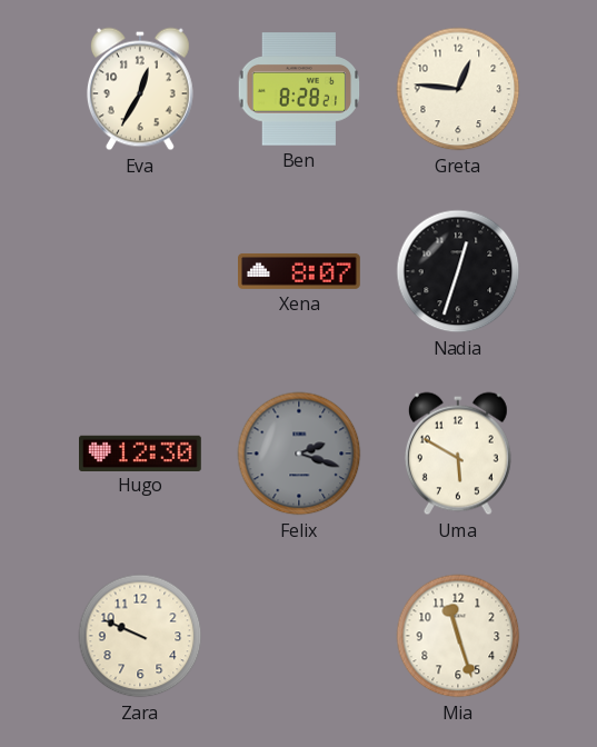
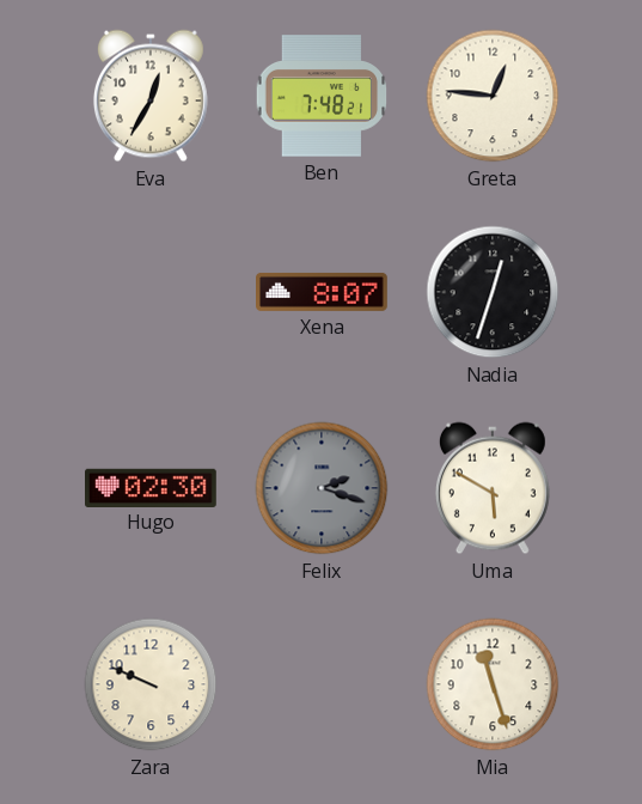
Ben: 8:28 -> 7:48 (322, 96)
Hugo: 12:30 -> 02:30 (152, 487)
